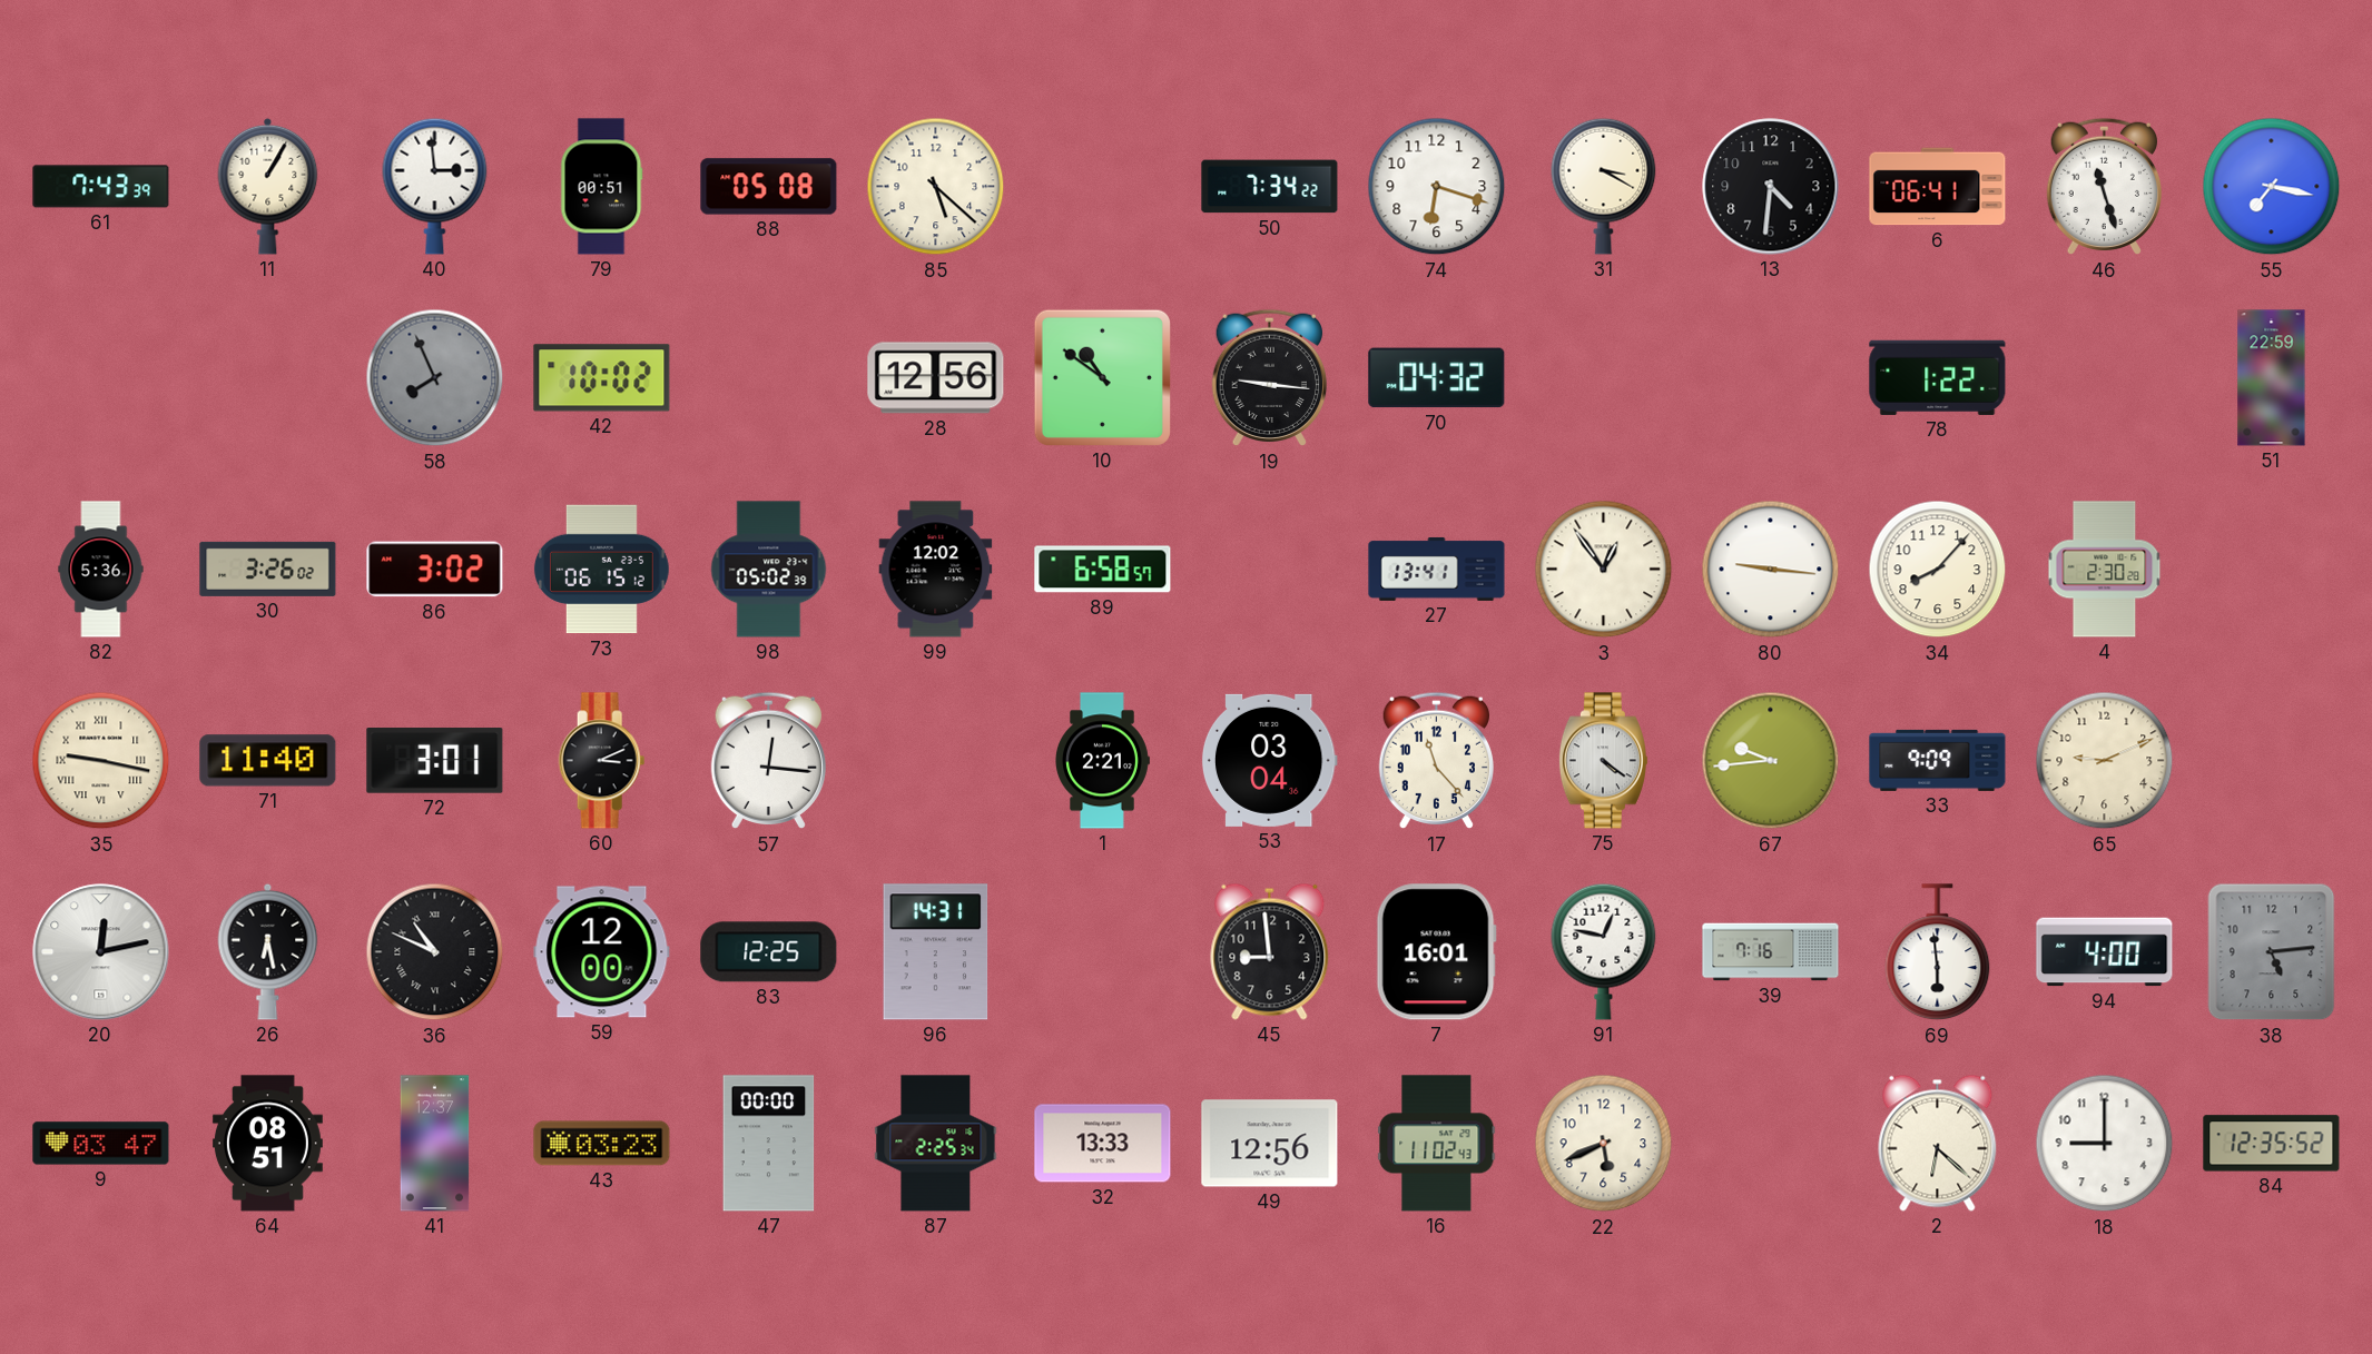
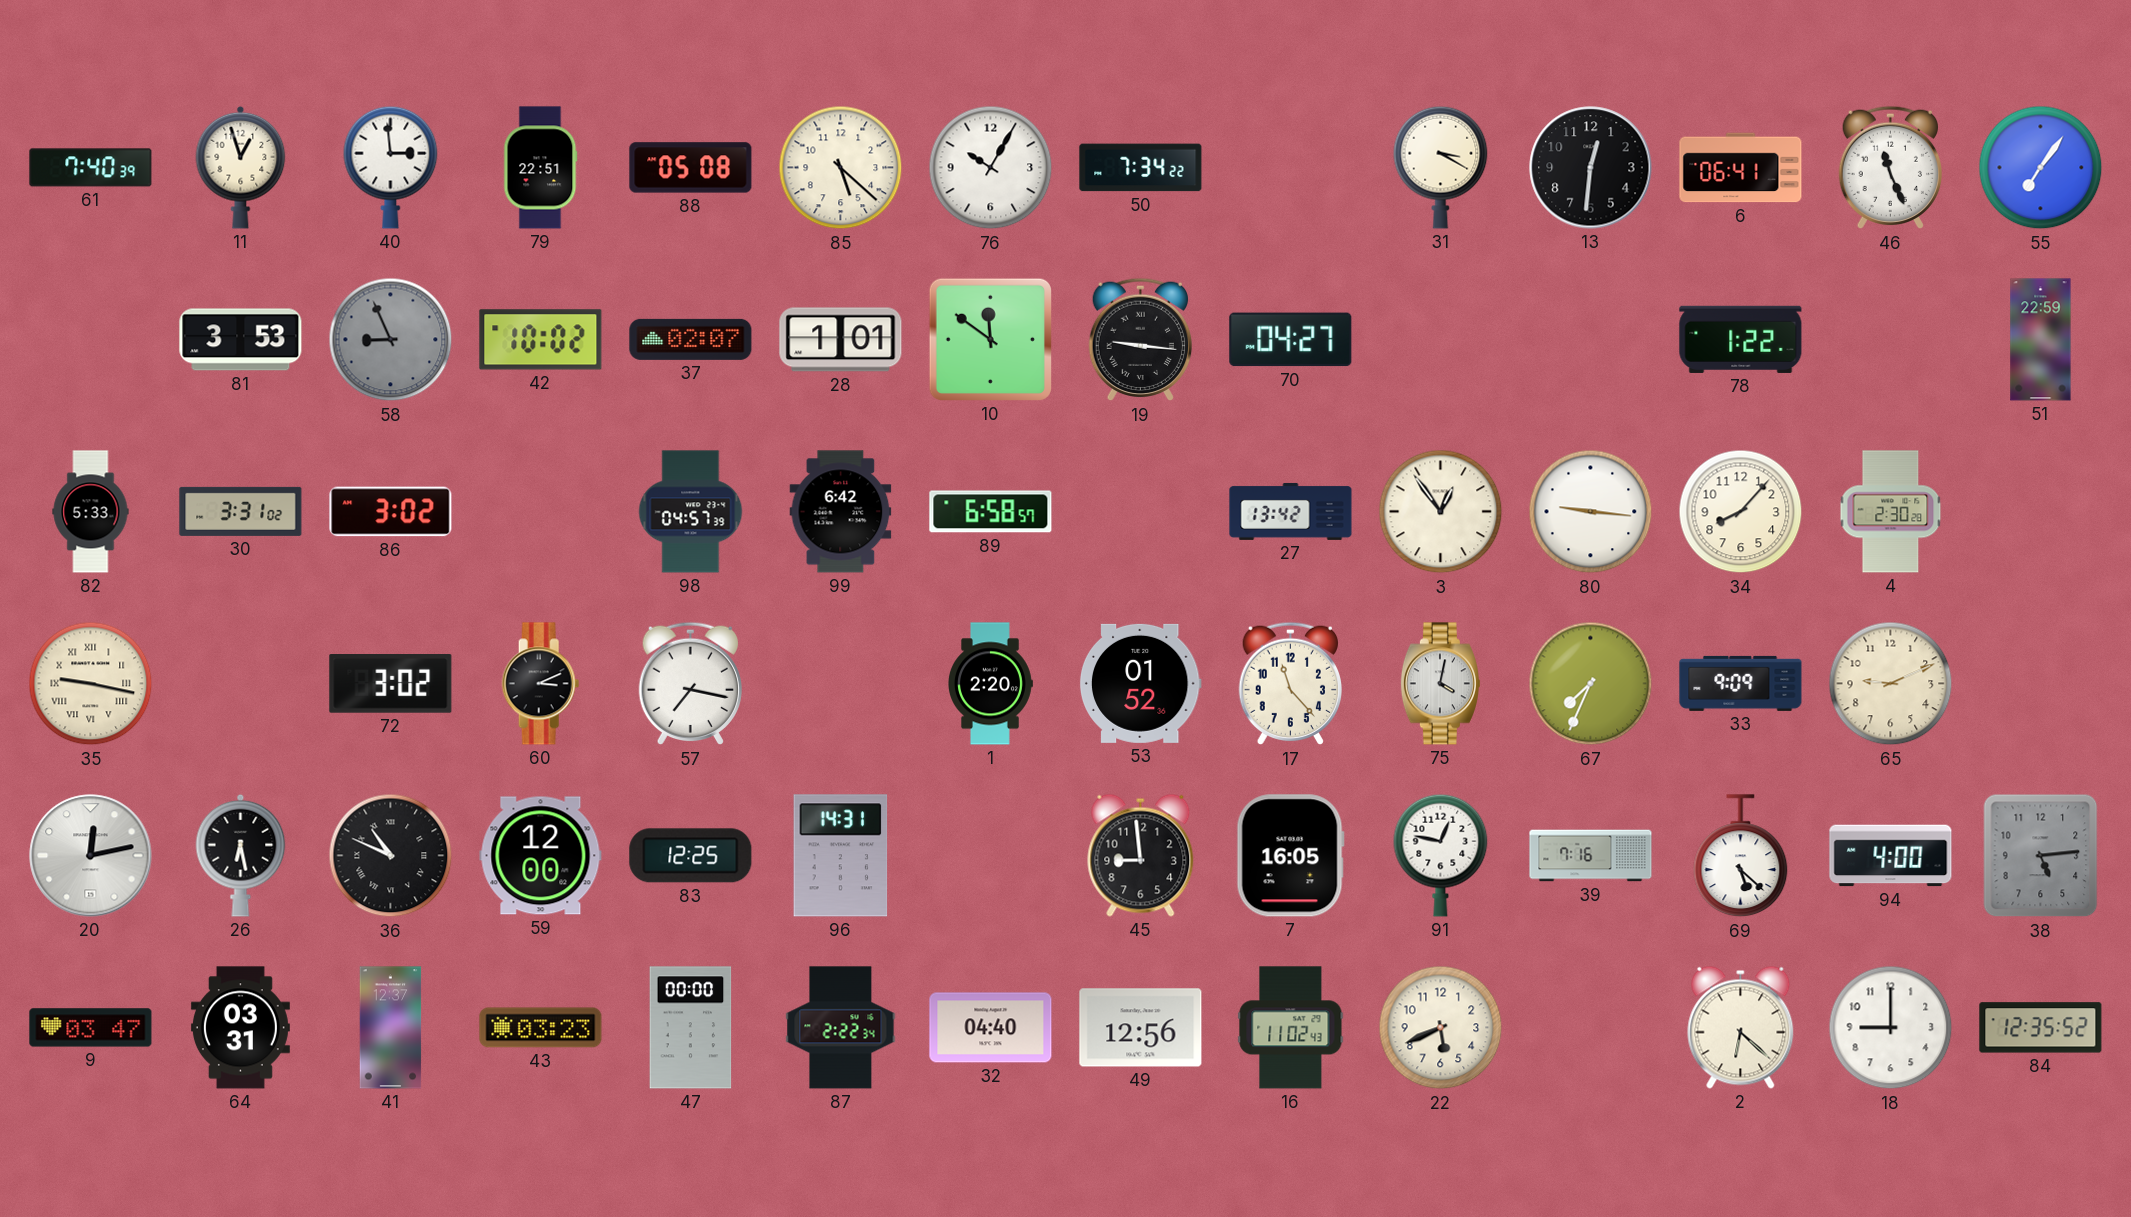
61: 7:43 -> 7:40 (91, 168)
11: 1:05 -> 12:57 (241, 167)
79: 00:51 -> 22:51 (541, 168)
76: none -> 10:05 (991, 168)
74: 6:18 -> none (1437, 187)
13: 4:31 -> 12:31 (1591, 168)
46: 11:27 -> 11:26 (1890, 168)
55: 7:17 -> 7:06 (2041, 168)
81: none -> 3:53 (241, 340)
58: 7:56 -> 8:56 (391, 340)
37: none -> 02:07 (691, 339)
28: 12:56 -> 1:01 (841, 340)
10: 10:51 -> 11:51 (990, 339)
70: 04:32 -> 04:27 (1291, 340)
82: 5:36 -> 5:33 (91, 512)
30: 3:26 -> 3:31 (241, 511)
73: 06:15 -> none (601, 570)
98: 05:02 -> 04:57 (691, 512)
99: 12:02 -> 6:42 (841, 512)
27: 13:41 -> 13:42 (1291, 511)
71: 11:40 -> none (268, 761)
72: 3:01 -> 3:02 (391, 684)
57: 12:16 -> 7:17 (690, 684)
1: 2:21 -> 2:20 (991, 684)
53: 03:04 -> 01:52 (1140, 683)
75: 4:21 -> 4:02 (1440, 684)
67: 9:44 -> 7:34 (1591, 684)
7: 16:01 -> 16:05 (1290, 856)
69: 5:59 -> 5:22 (1741, 856)
64: 08:51 -> 03:31 (240, 1028)
87: 2:25 -> 2:22 (841, 1028)
32: 13:33 -> 04:40 (991, 1028)
